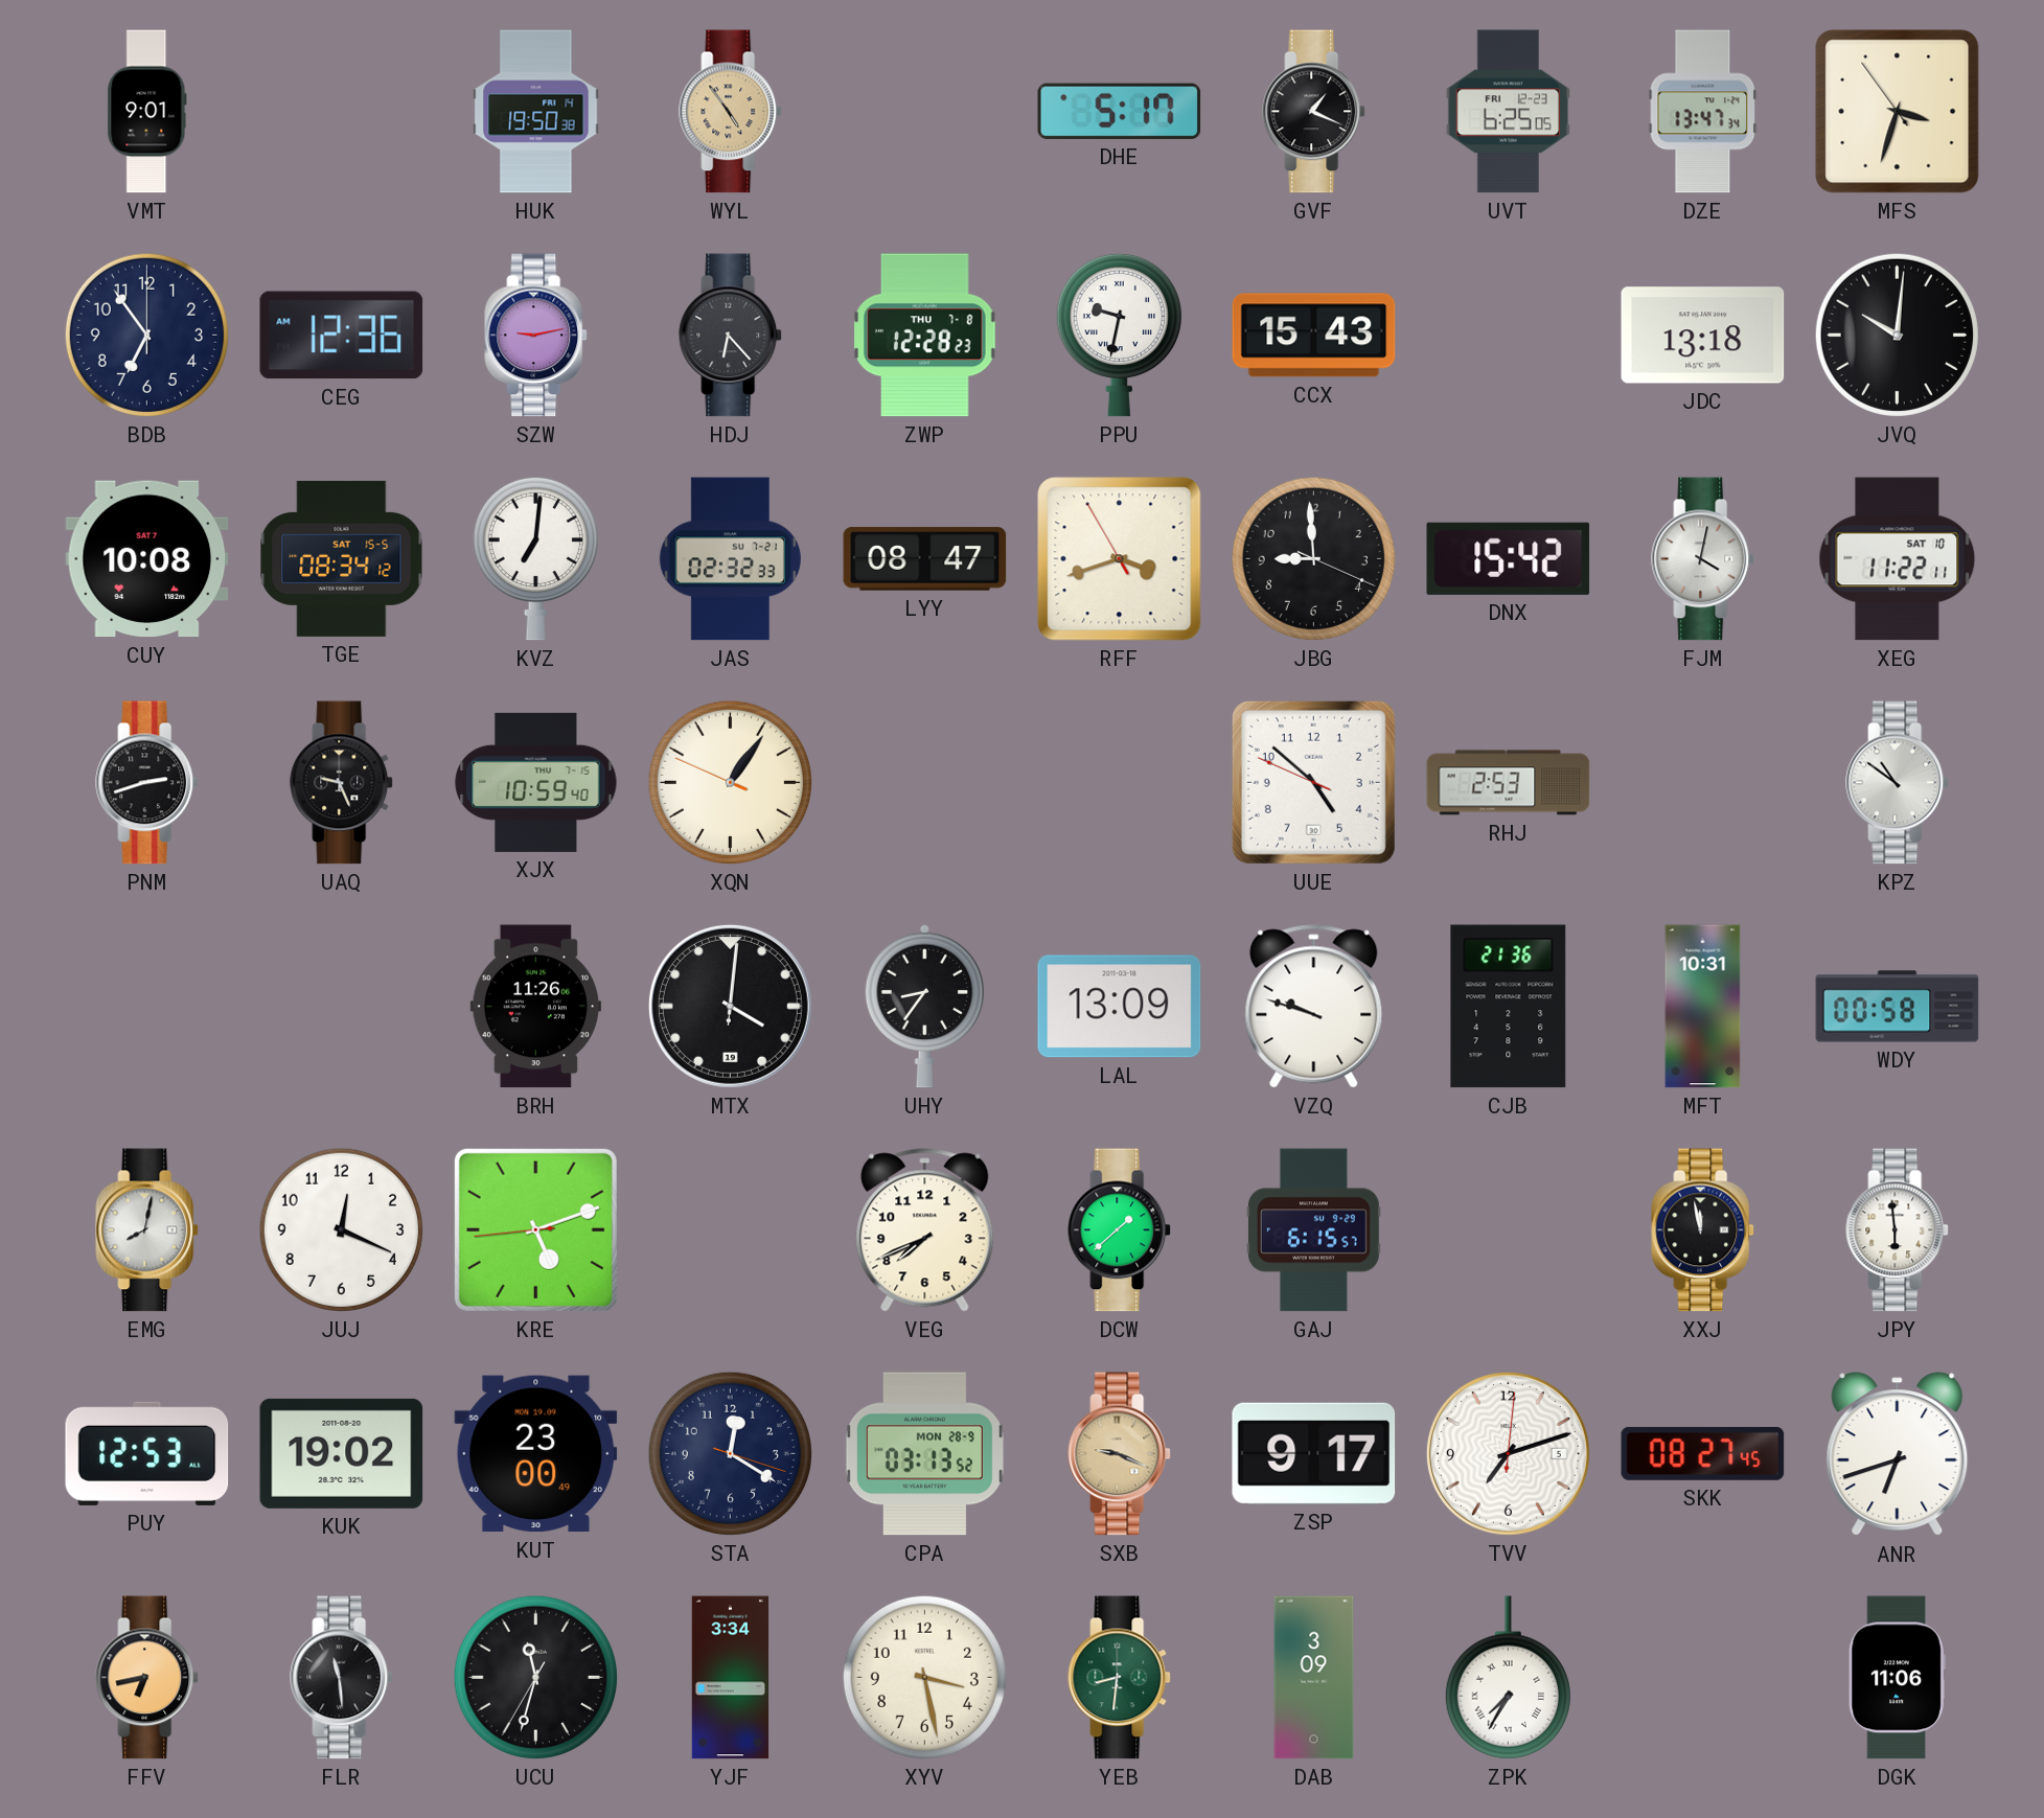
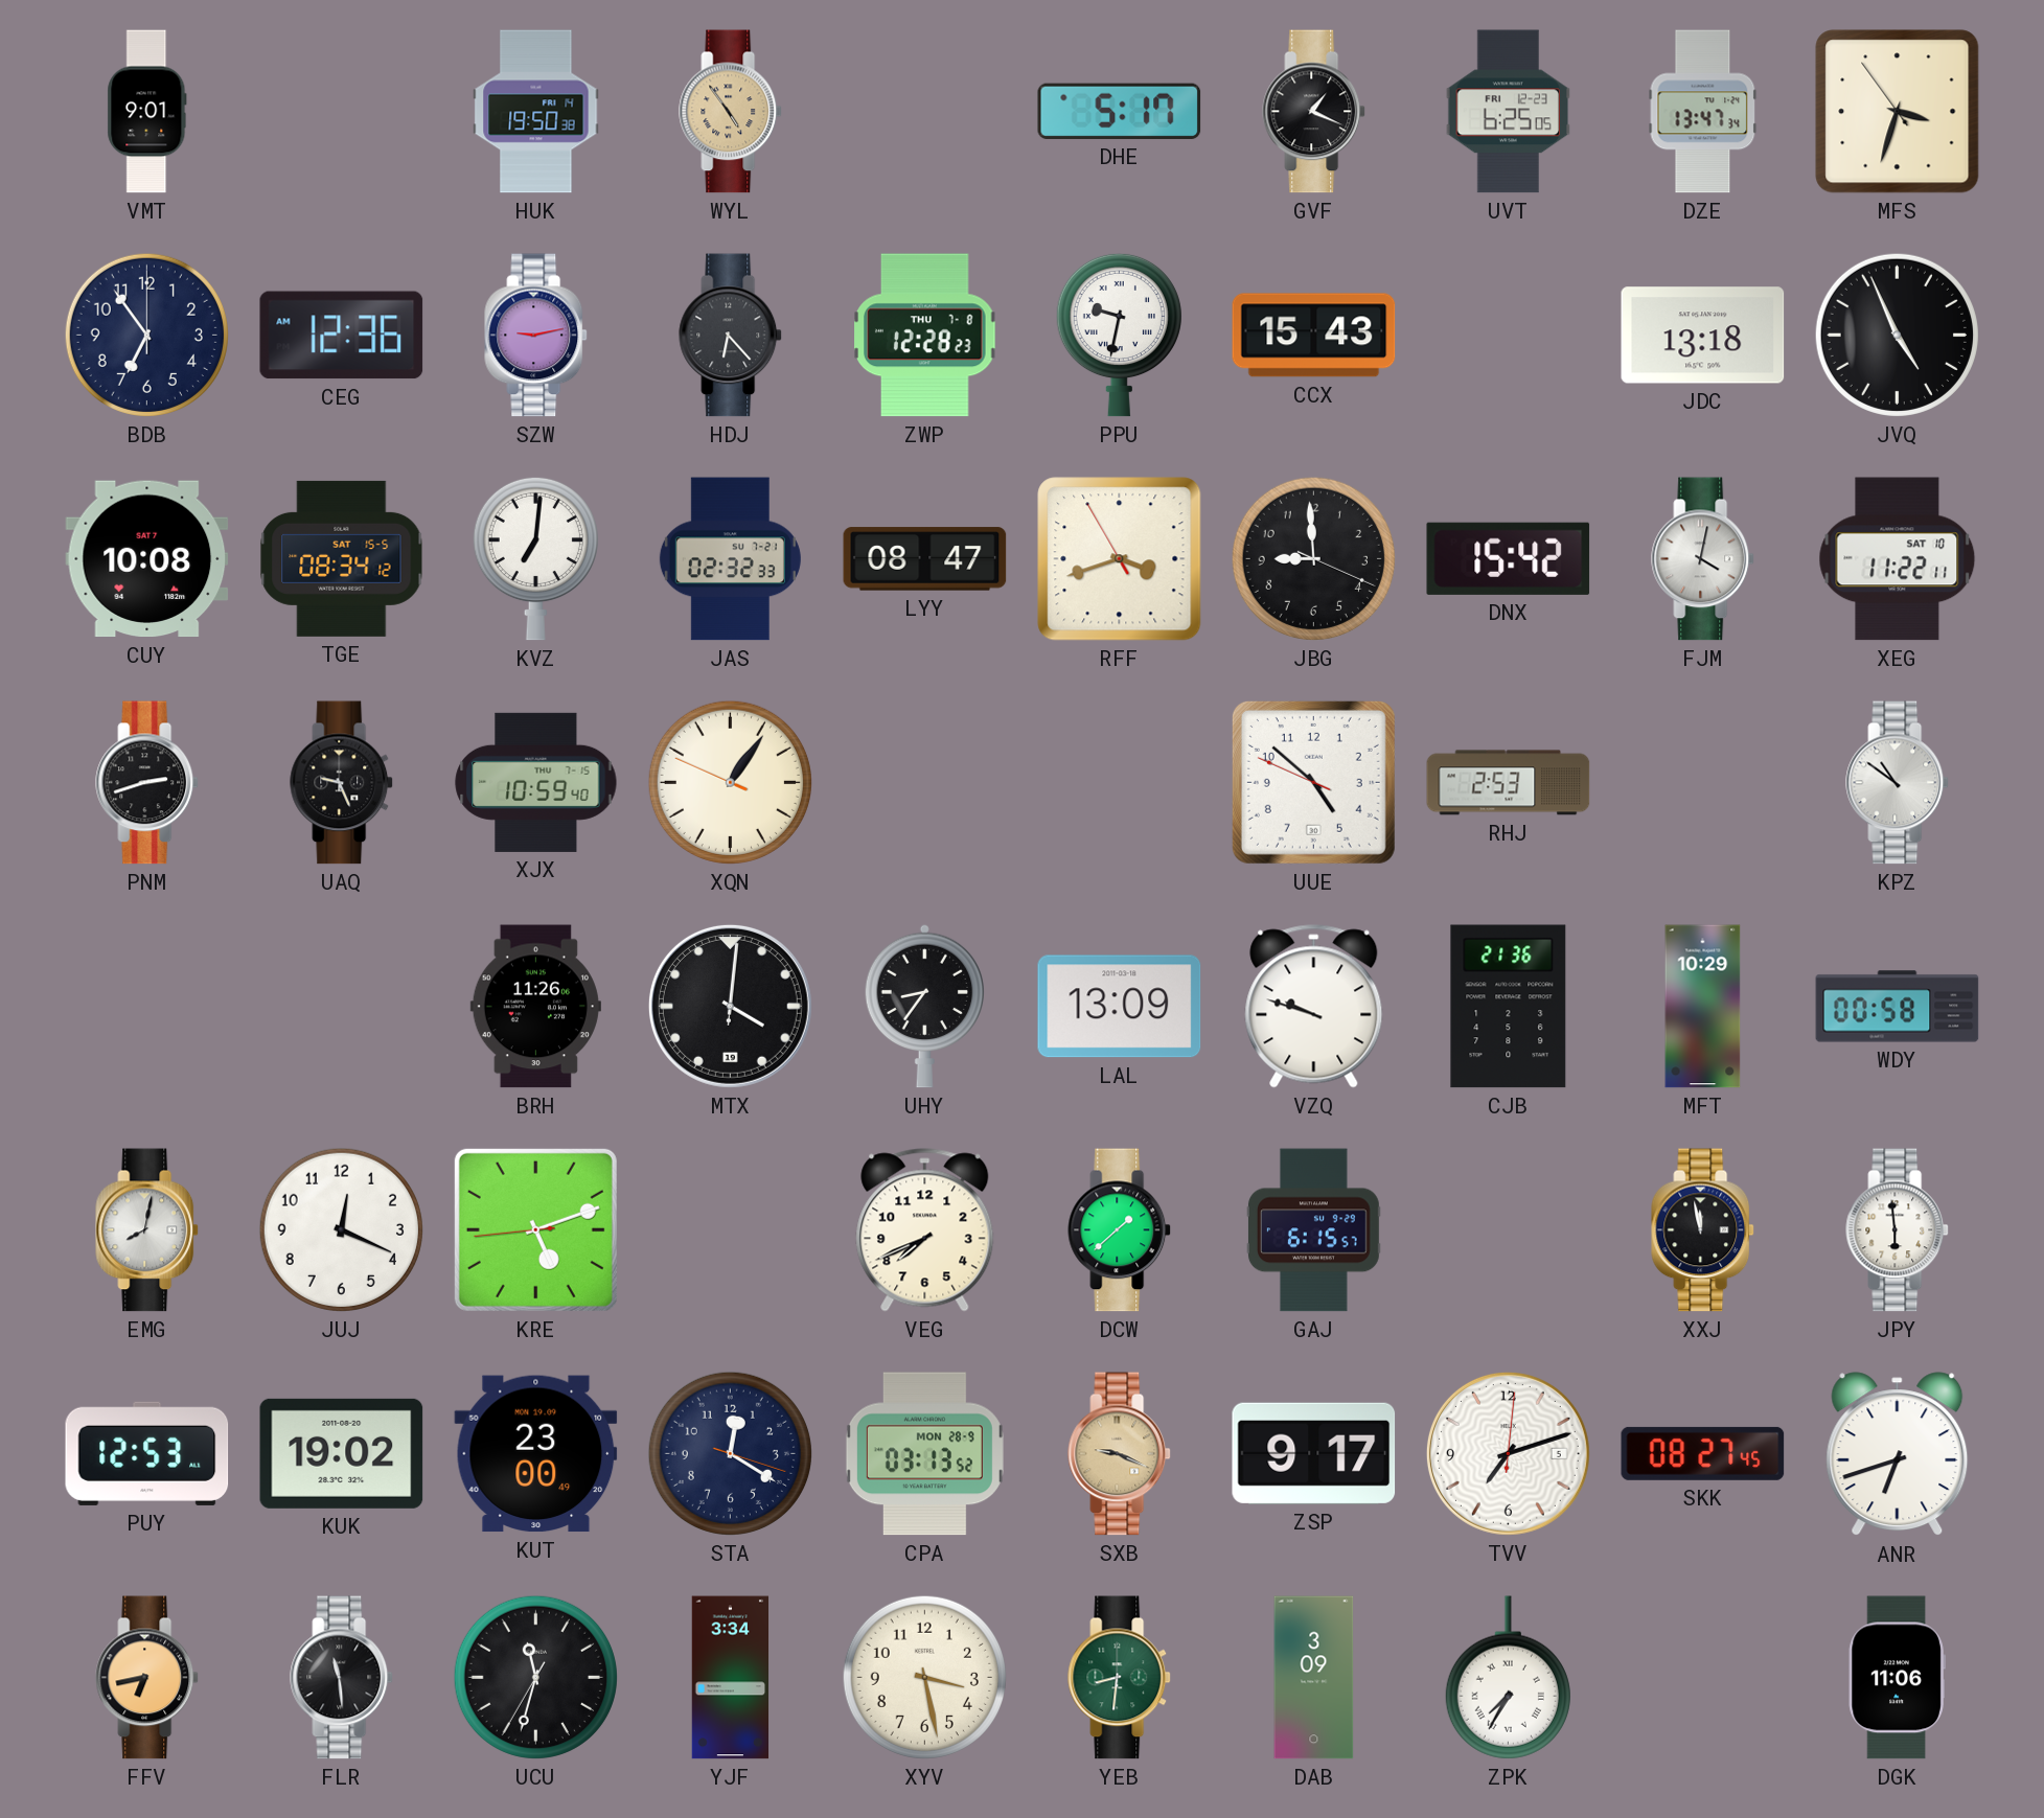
JVQ: 10:01 -> 4:56 (1897, 335)
MFT: 10:31 -> 10:29 (1703, 1007)
